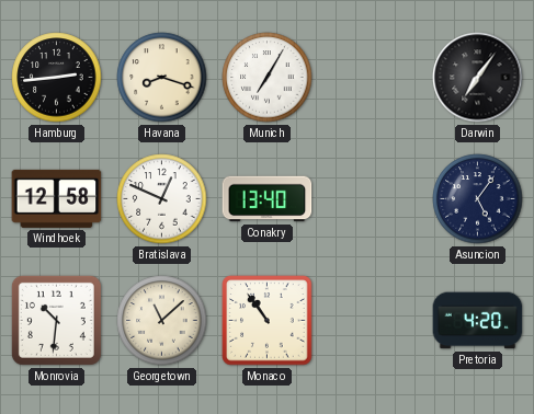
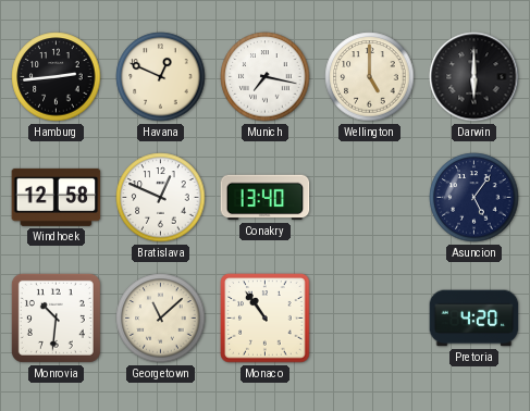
Havana: 8:18 -> 12:49 (161, 77)
Munich: 7:05 -> 7:17 (266, 77)
Wellington: none -> 5:00 (370, 77)
Darwin: 7:06 -> 6:00 (474, 77)
